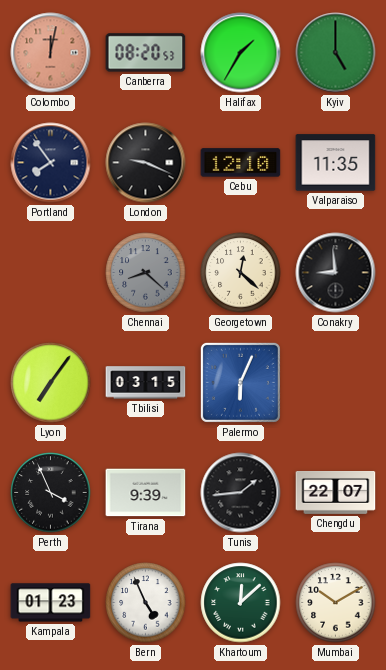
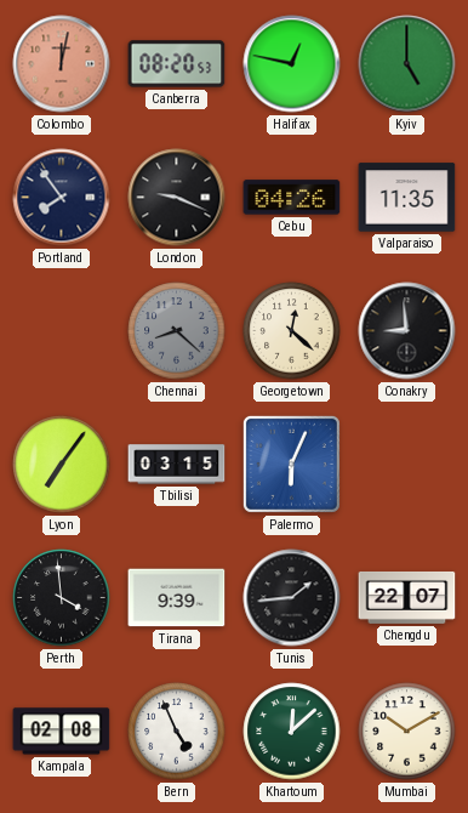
Halifax: 1:35 -> 12:47 (292, 64)
Cebu: 12:10 -> 04:26 (292, 198)
Perth: 3:56 -> 3:59 (62, 598)
Kampala: 01:23 -> 02:08 (62, 732)
